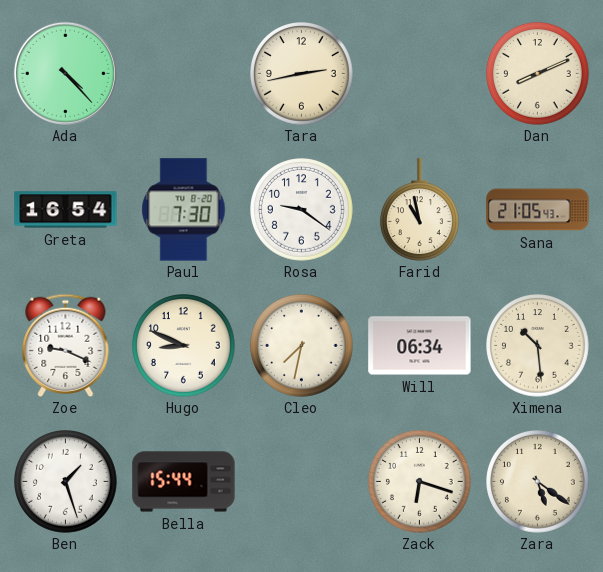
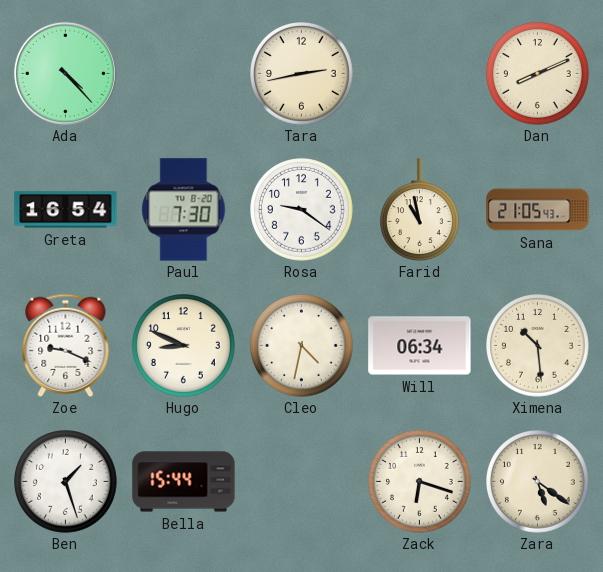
Cleo: 7:32 -> 4:32 (302, 346)
